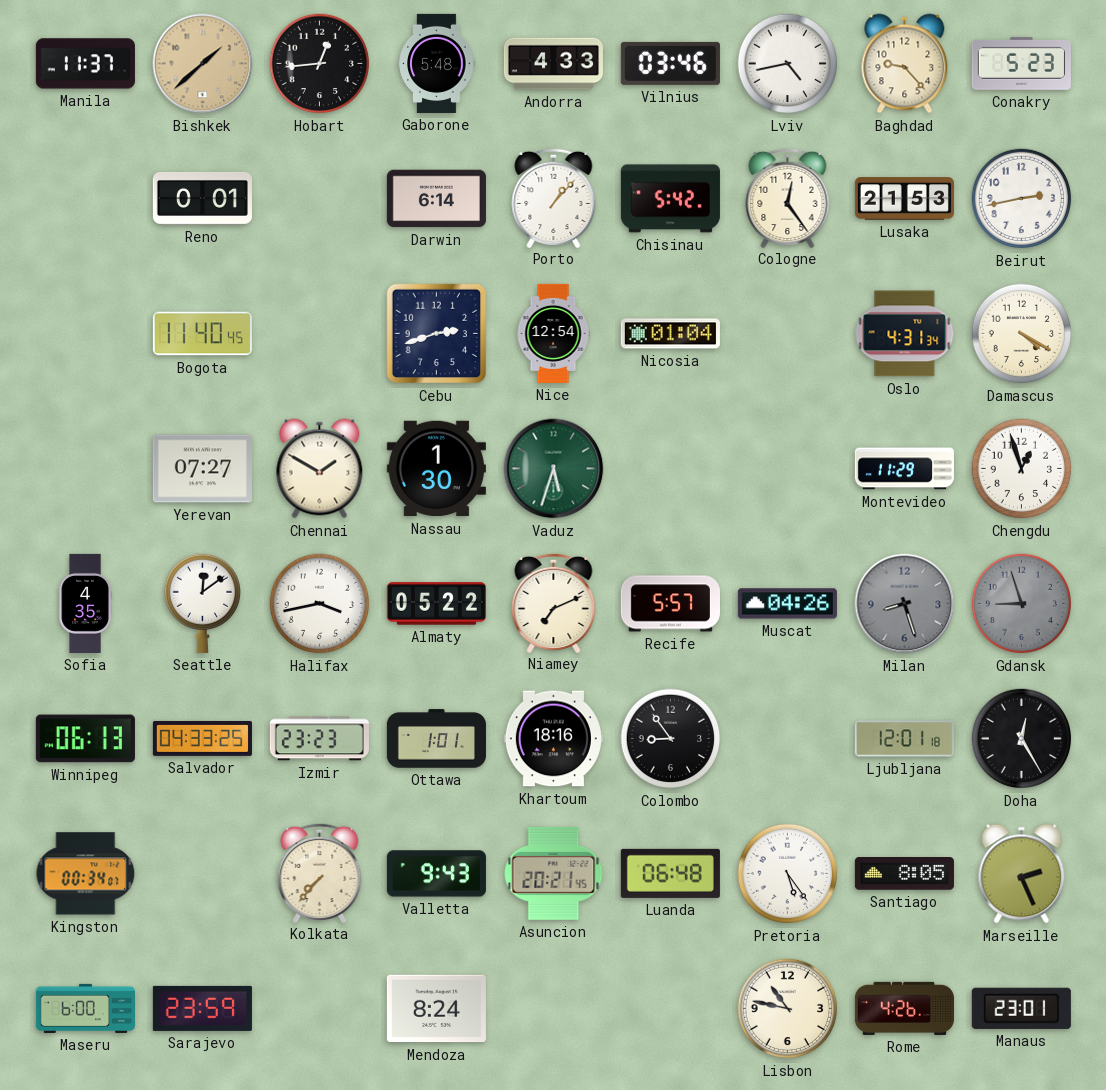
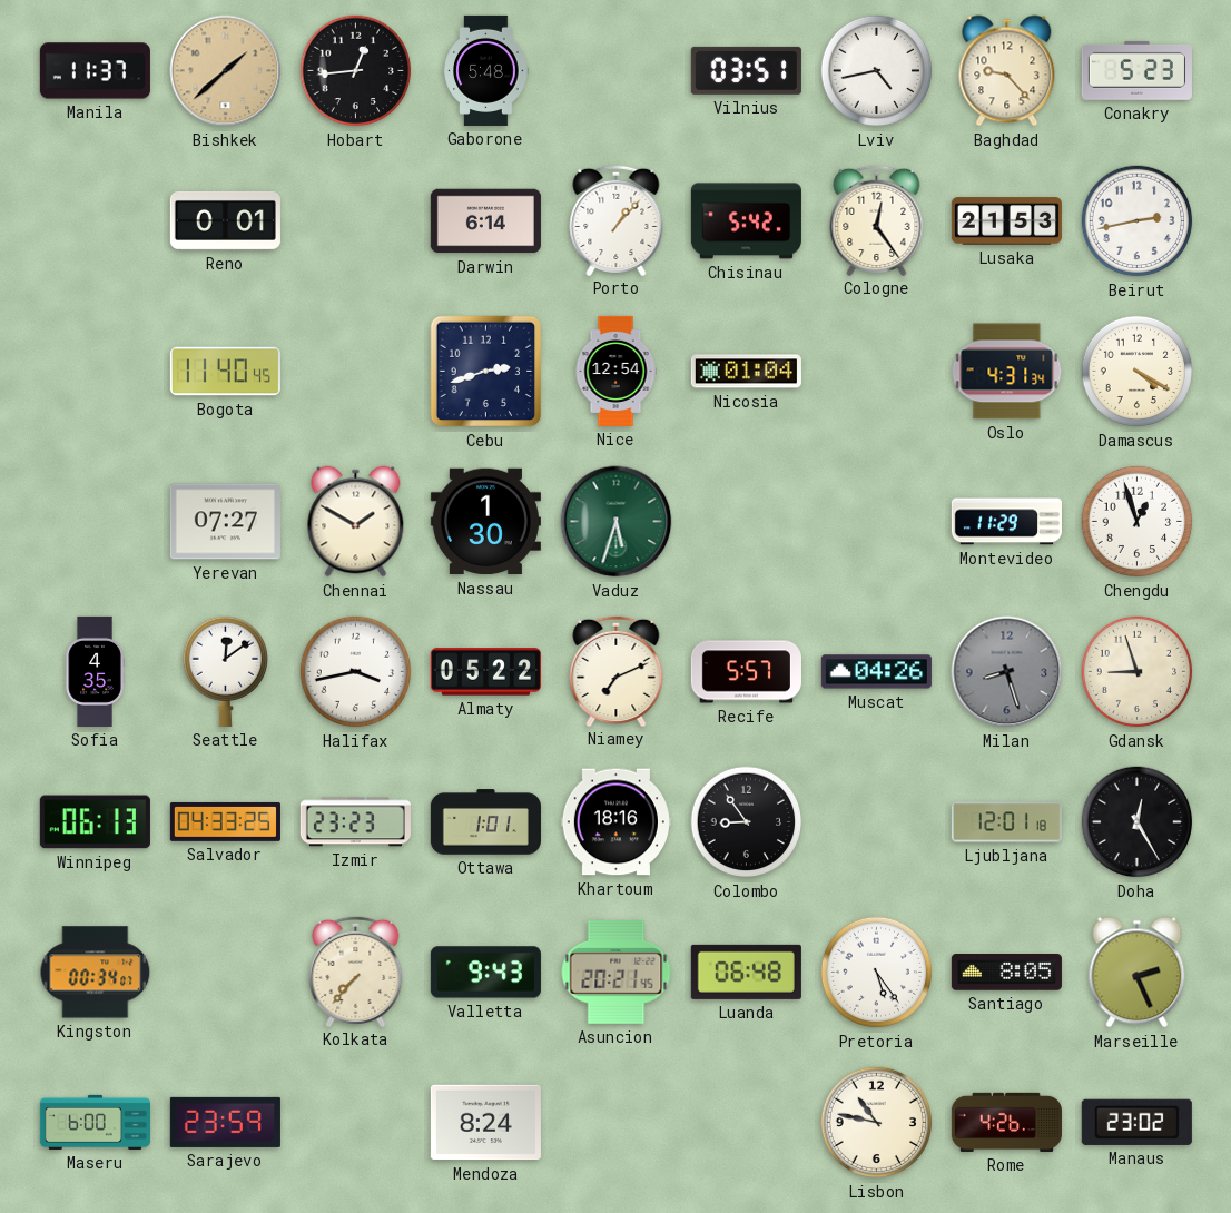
Andorra: 4:33 -> none (553, 64)
Vilnius: 03:46 -> 03:51 (746, 70)
Gdansk dial: grey -> cream (1138, 672)
Manaus: 23:01 -> 23:02 (1136, 1122)
